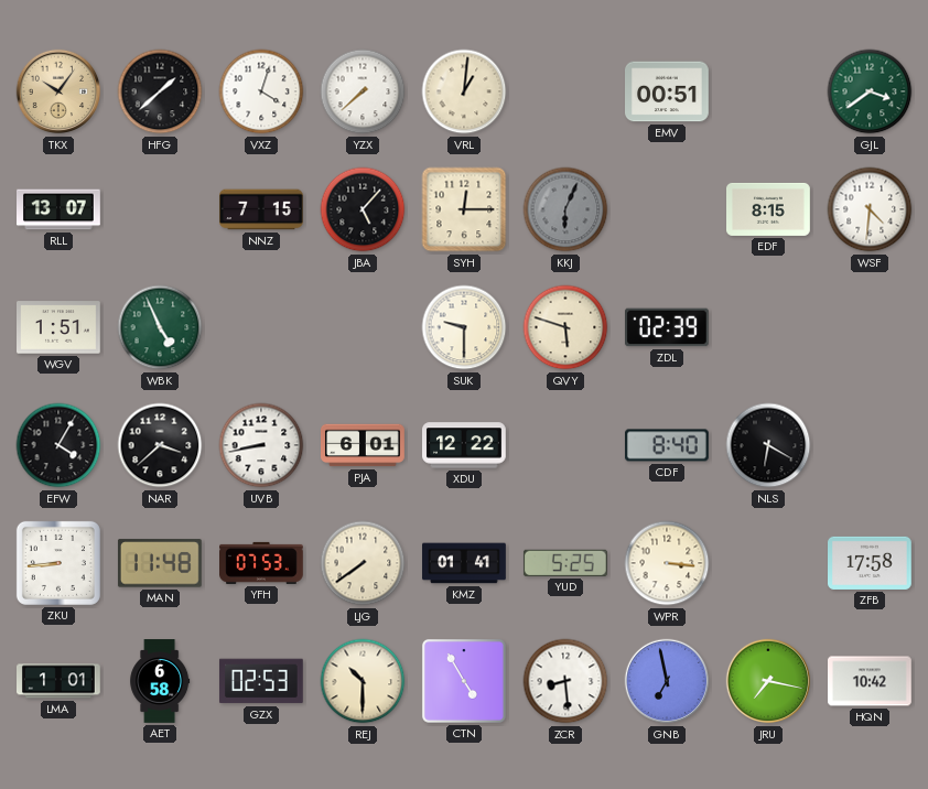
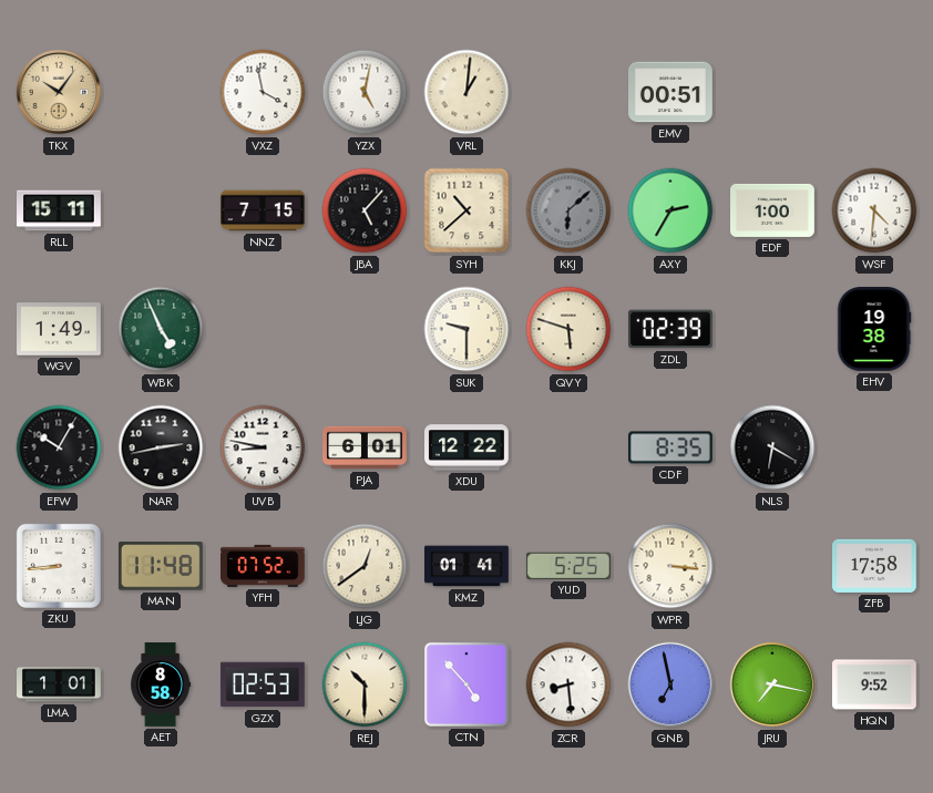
HFG: 1:38 -> none (160, 91)
VXZ: 4:03 -> 3:58 (263, 92)
YZX: 7:38 -> 5:02 (365, 92)
GJL: 3:39 -> none (870, 91)
RLL: 13:07 -> 15:11 (60, 210)
SYH: 12:15 -> 10:38 (466, 210)
KKJ: 6:04 -> 6:08 (568, 210)
AXY: none -> 2:35 (670, 210)
EDF: 8:15 -> 1:00 (773, 210)
WGV: 1:51 -> 1:49 (60, 329)
EHV: none -> 19:38 (874, 330)
EFW: 4:05 -> 10:05 (59, 447)
NAR: 3:38 -> 2:43 (161, 447)
UVB: 8:43 -> 8:47 (263, 447)
CDF: 8:40 -> 8:35 (671, 447)
YFH: 07:53 -> 07:52 (264, 566)
LJG: 7:39 -> 12:39 (365, 566)
AET: 6:58 -> 8:58 (161, 684)
CTN: 4:55 -> 4:53 (466, 684)
HQN: 10:42 -> 9:52 (875, 684)
